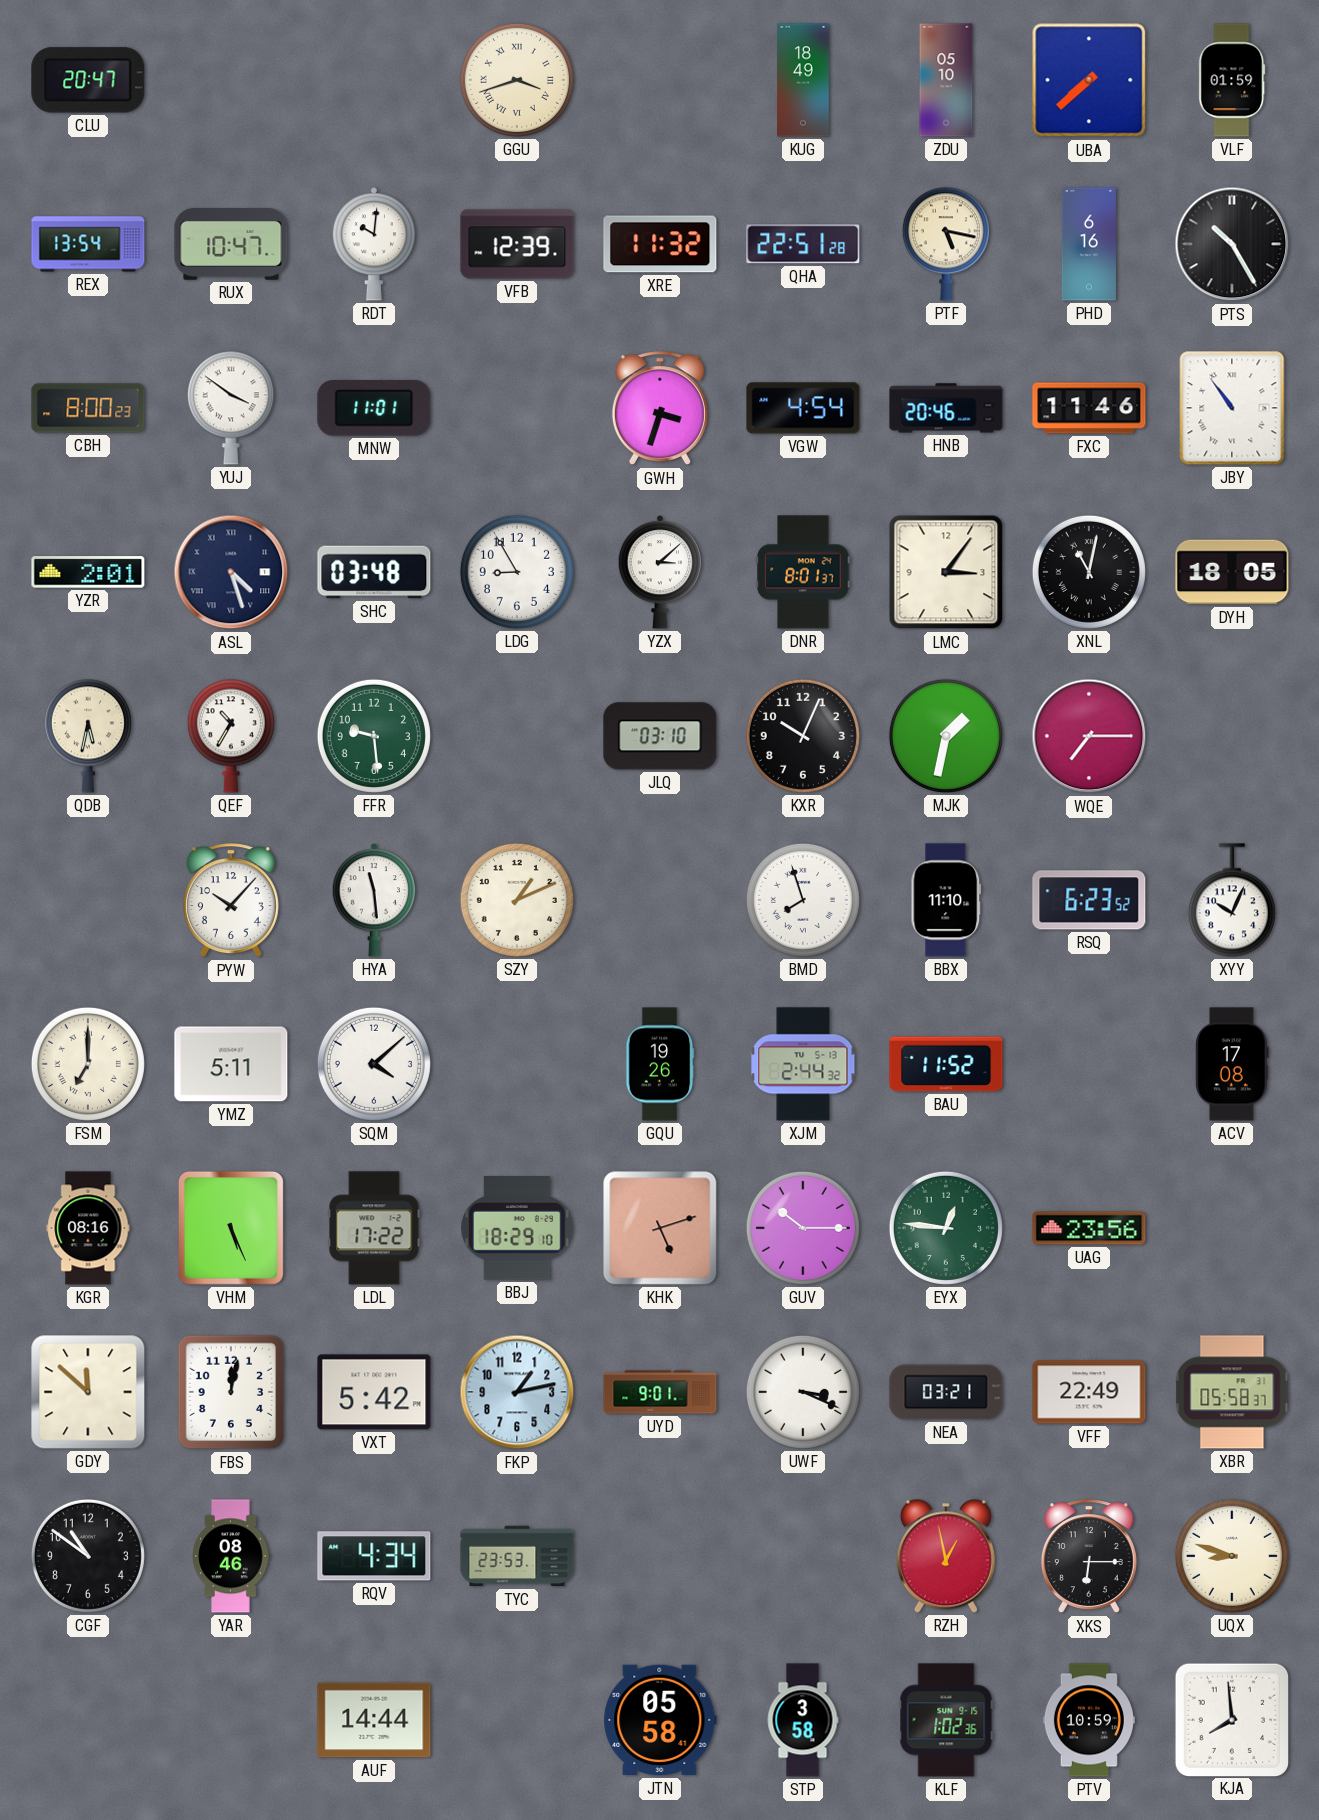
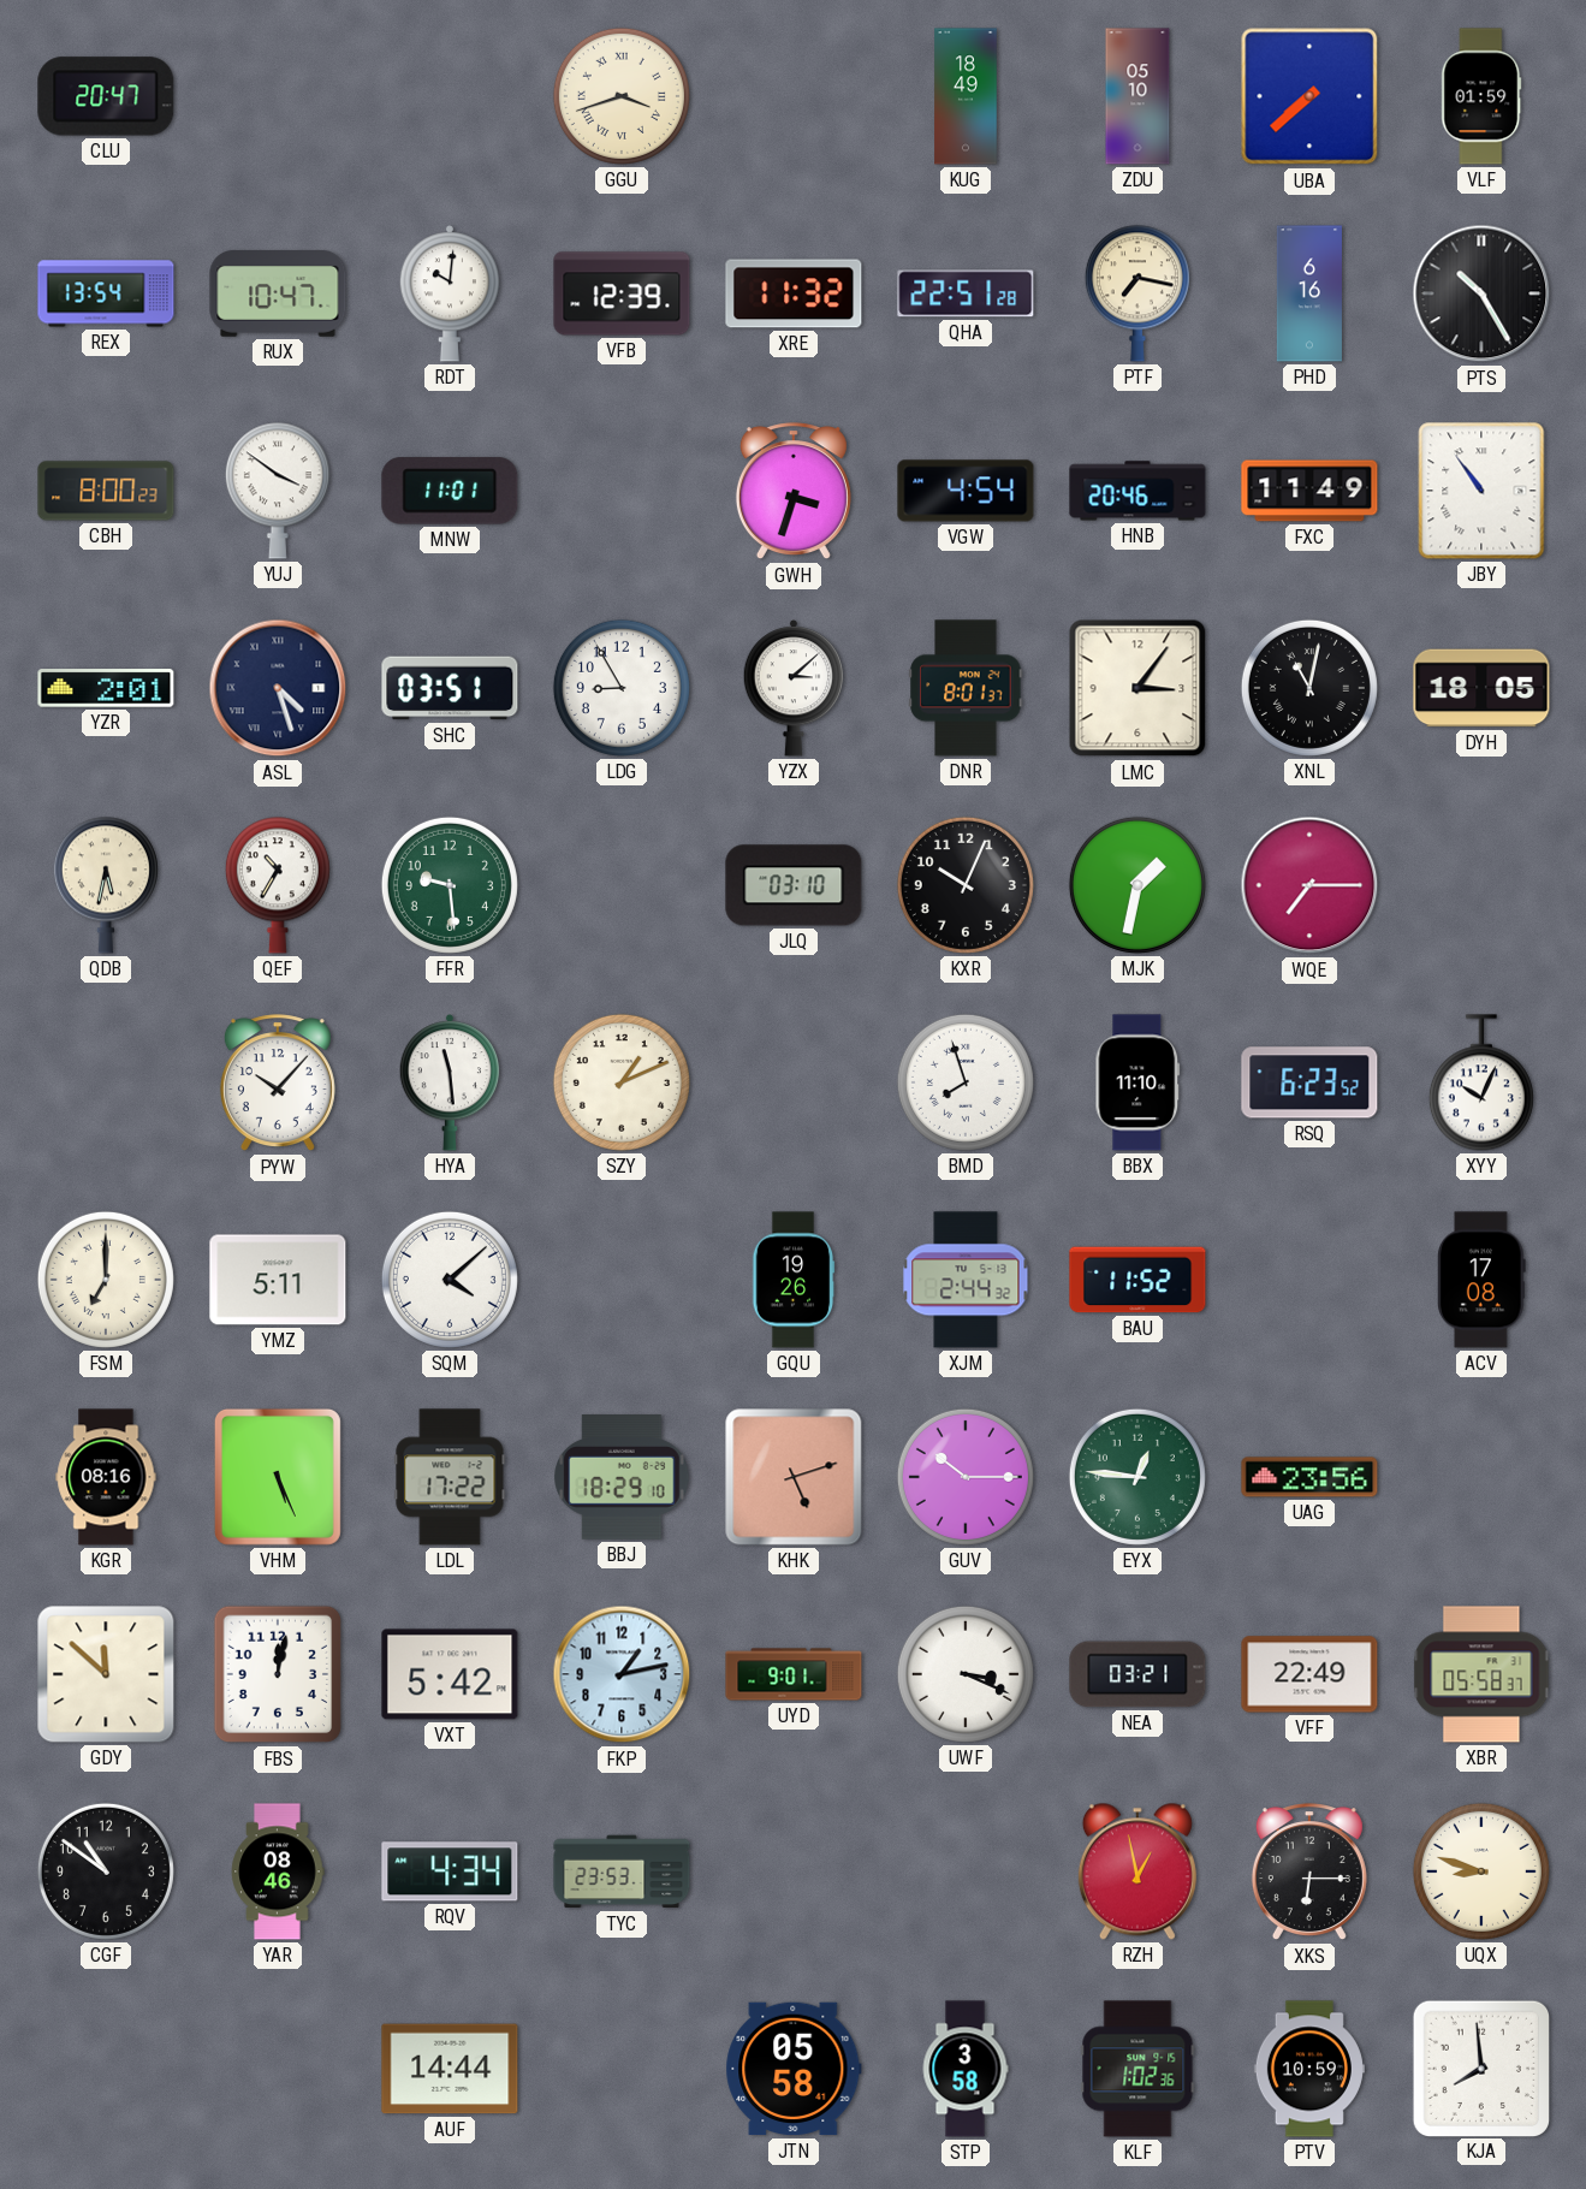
PTF: 5:17 -> 7:17 (1137, 293)
FXC: 11:46 -> 11:49 (1309, 491)
SHC: 03:48 -> 03:51 (450, 688)
